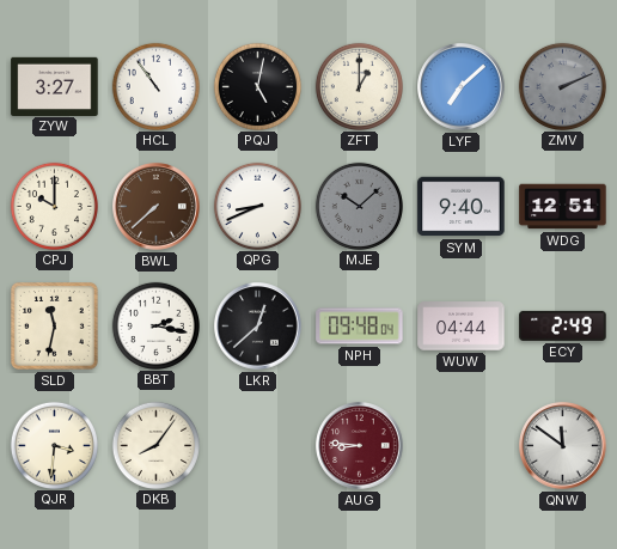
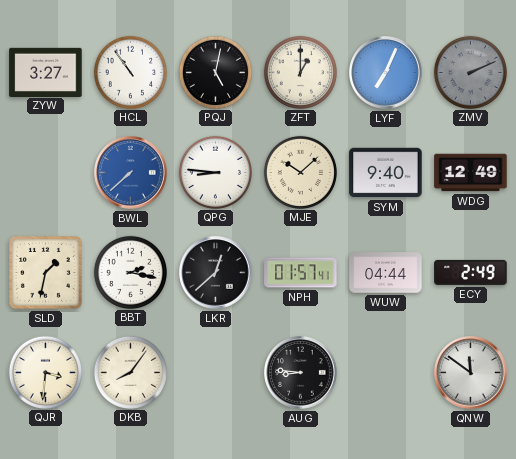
LYF: 7:08 -> 7:04 (386, 73)
CPJ: 10:00 -> none (54, 206)
BWL dial: brown -> blue (131, 173)
QPG: 8:41 -> 8:46 (215, 172)
MJE dial: grey -> cream (300, 172)
WDG: 12:51 -> 12:49 (471, 173)
SLD: 11:32 -> 1:32 (45, 272)
NPH: 09:48 -> 01:57 (301, 273)
AUG dial: burgundy -> black (301, 373)
